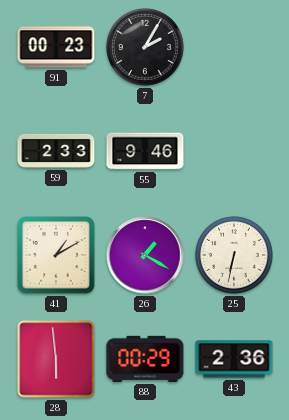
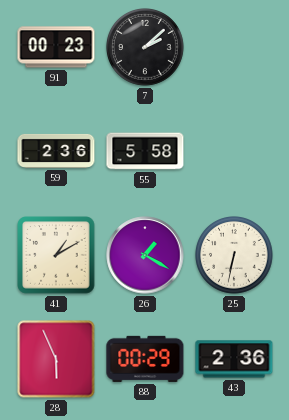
7: 2:05 -> 2:08 (146, 48)
59: 2:33 -> 2:36 (56, 151)
55: 9:46 -> 5:58 (145, 151)
28: 5:59 -> 5:56 (56, 359)
